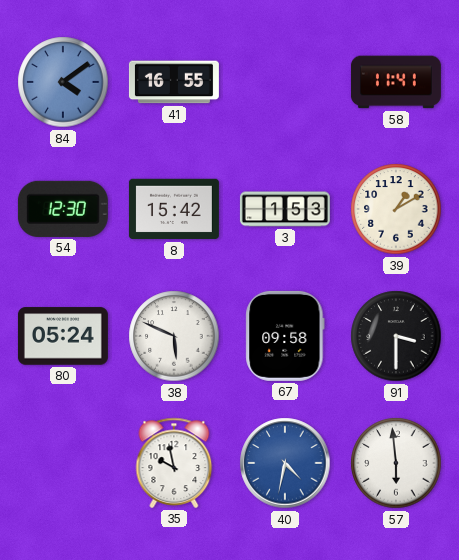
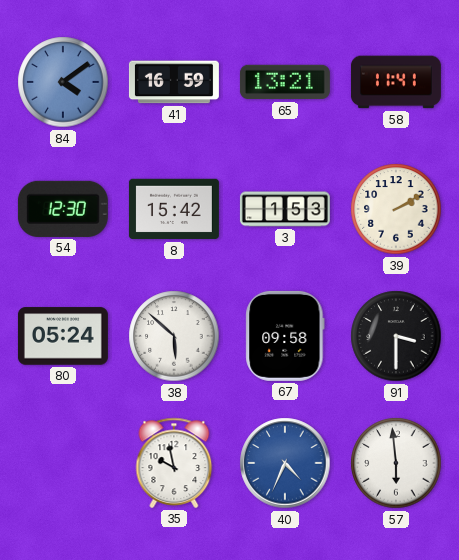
41: 16:55 -> 16:59 (174, 82)
65: none -> 13:21 (285, 82)
39: 1:10 -> 2:10 (396, 209)
38: 5:49 -> 5:52 (174, 336)
40: 4:32 -> 4:34 (285, 463)
